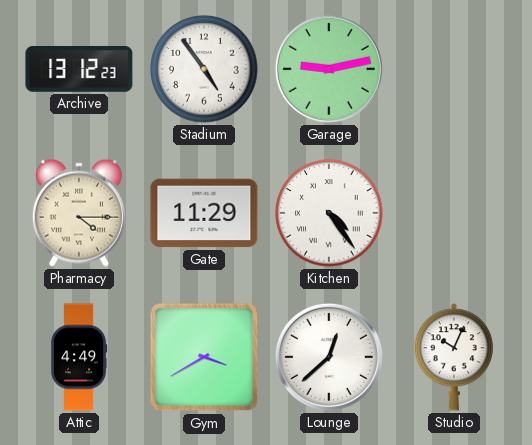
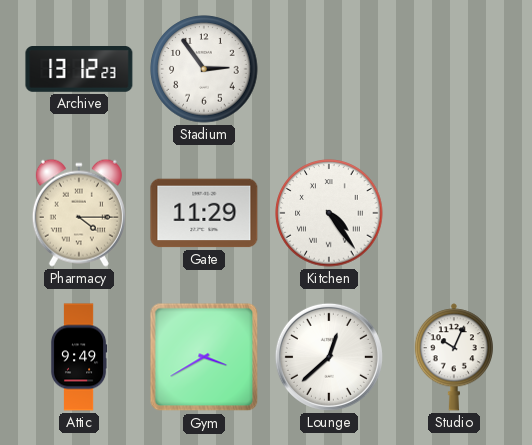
Stadium: 4:54 -> 2:54 (204, 69)
Garage: 9:13 -> none (329, 69)
Attic: 4:49 -> 9:49 (79, 357)
